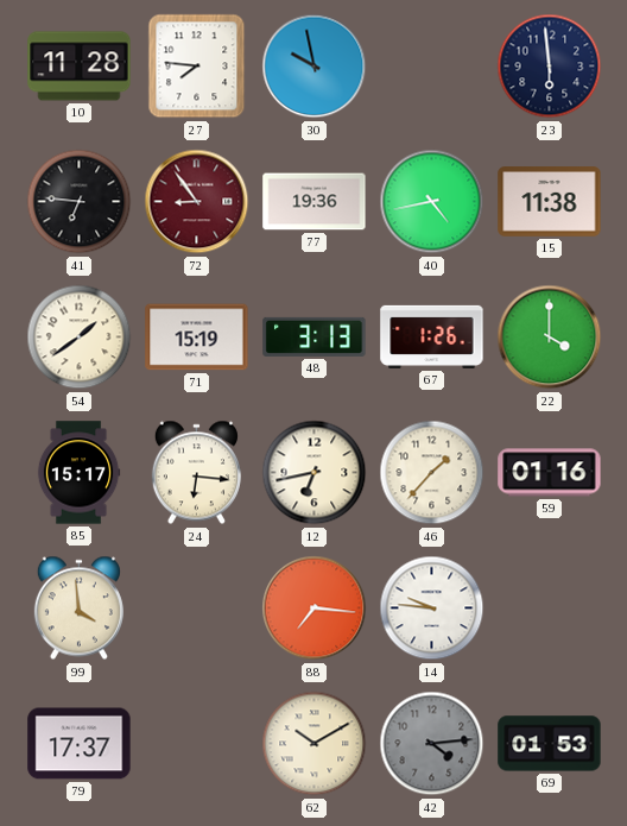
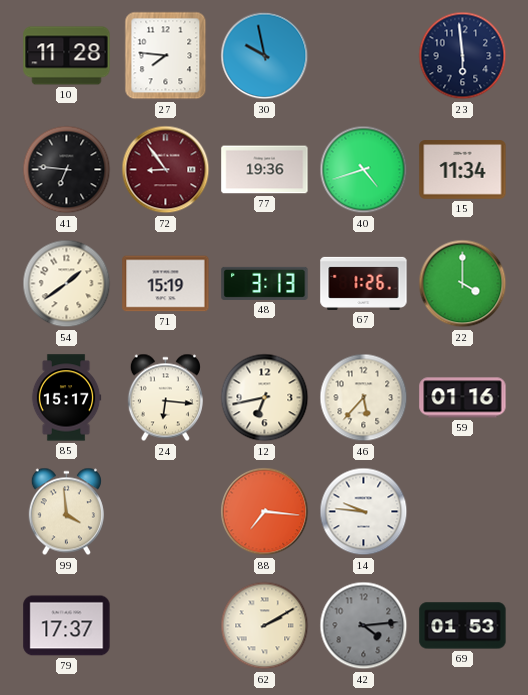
40: 4:43 -> 4:42 (364, 170)
15: 11:38 -> 11:34 (463, 170)
46: 1:37 -> 5:37 (364, 398)
62: 10:10 -> 2:10 (265, 626)
